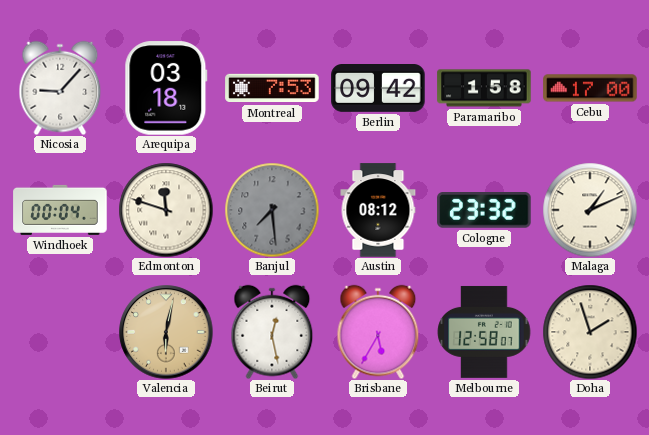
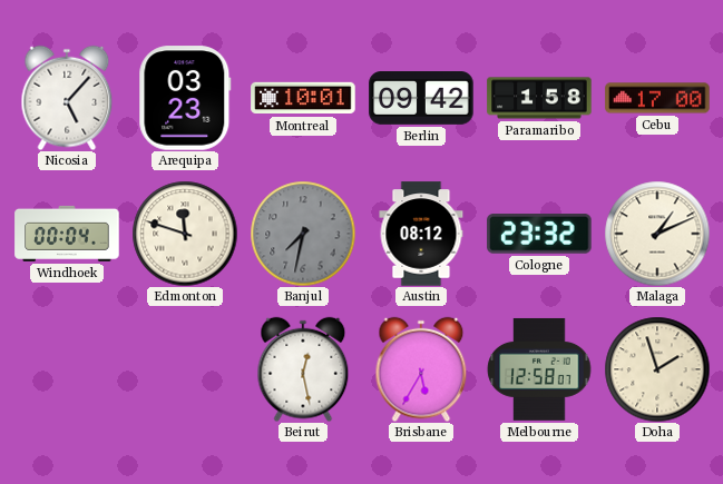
Nicosia: 9:07 -> 5:07 (67, 98)
Arequipa: 03:18 -> 03:23 (185, 98)
Montreal: 7:53 -> 10:01 (303, 98)
Banjul: 7:29 -> 7:32 (303, 234)
Valencia: 6:02 -> none (166, 332)
